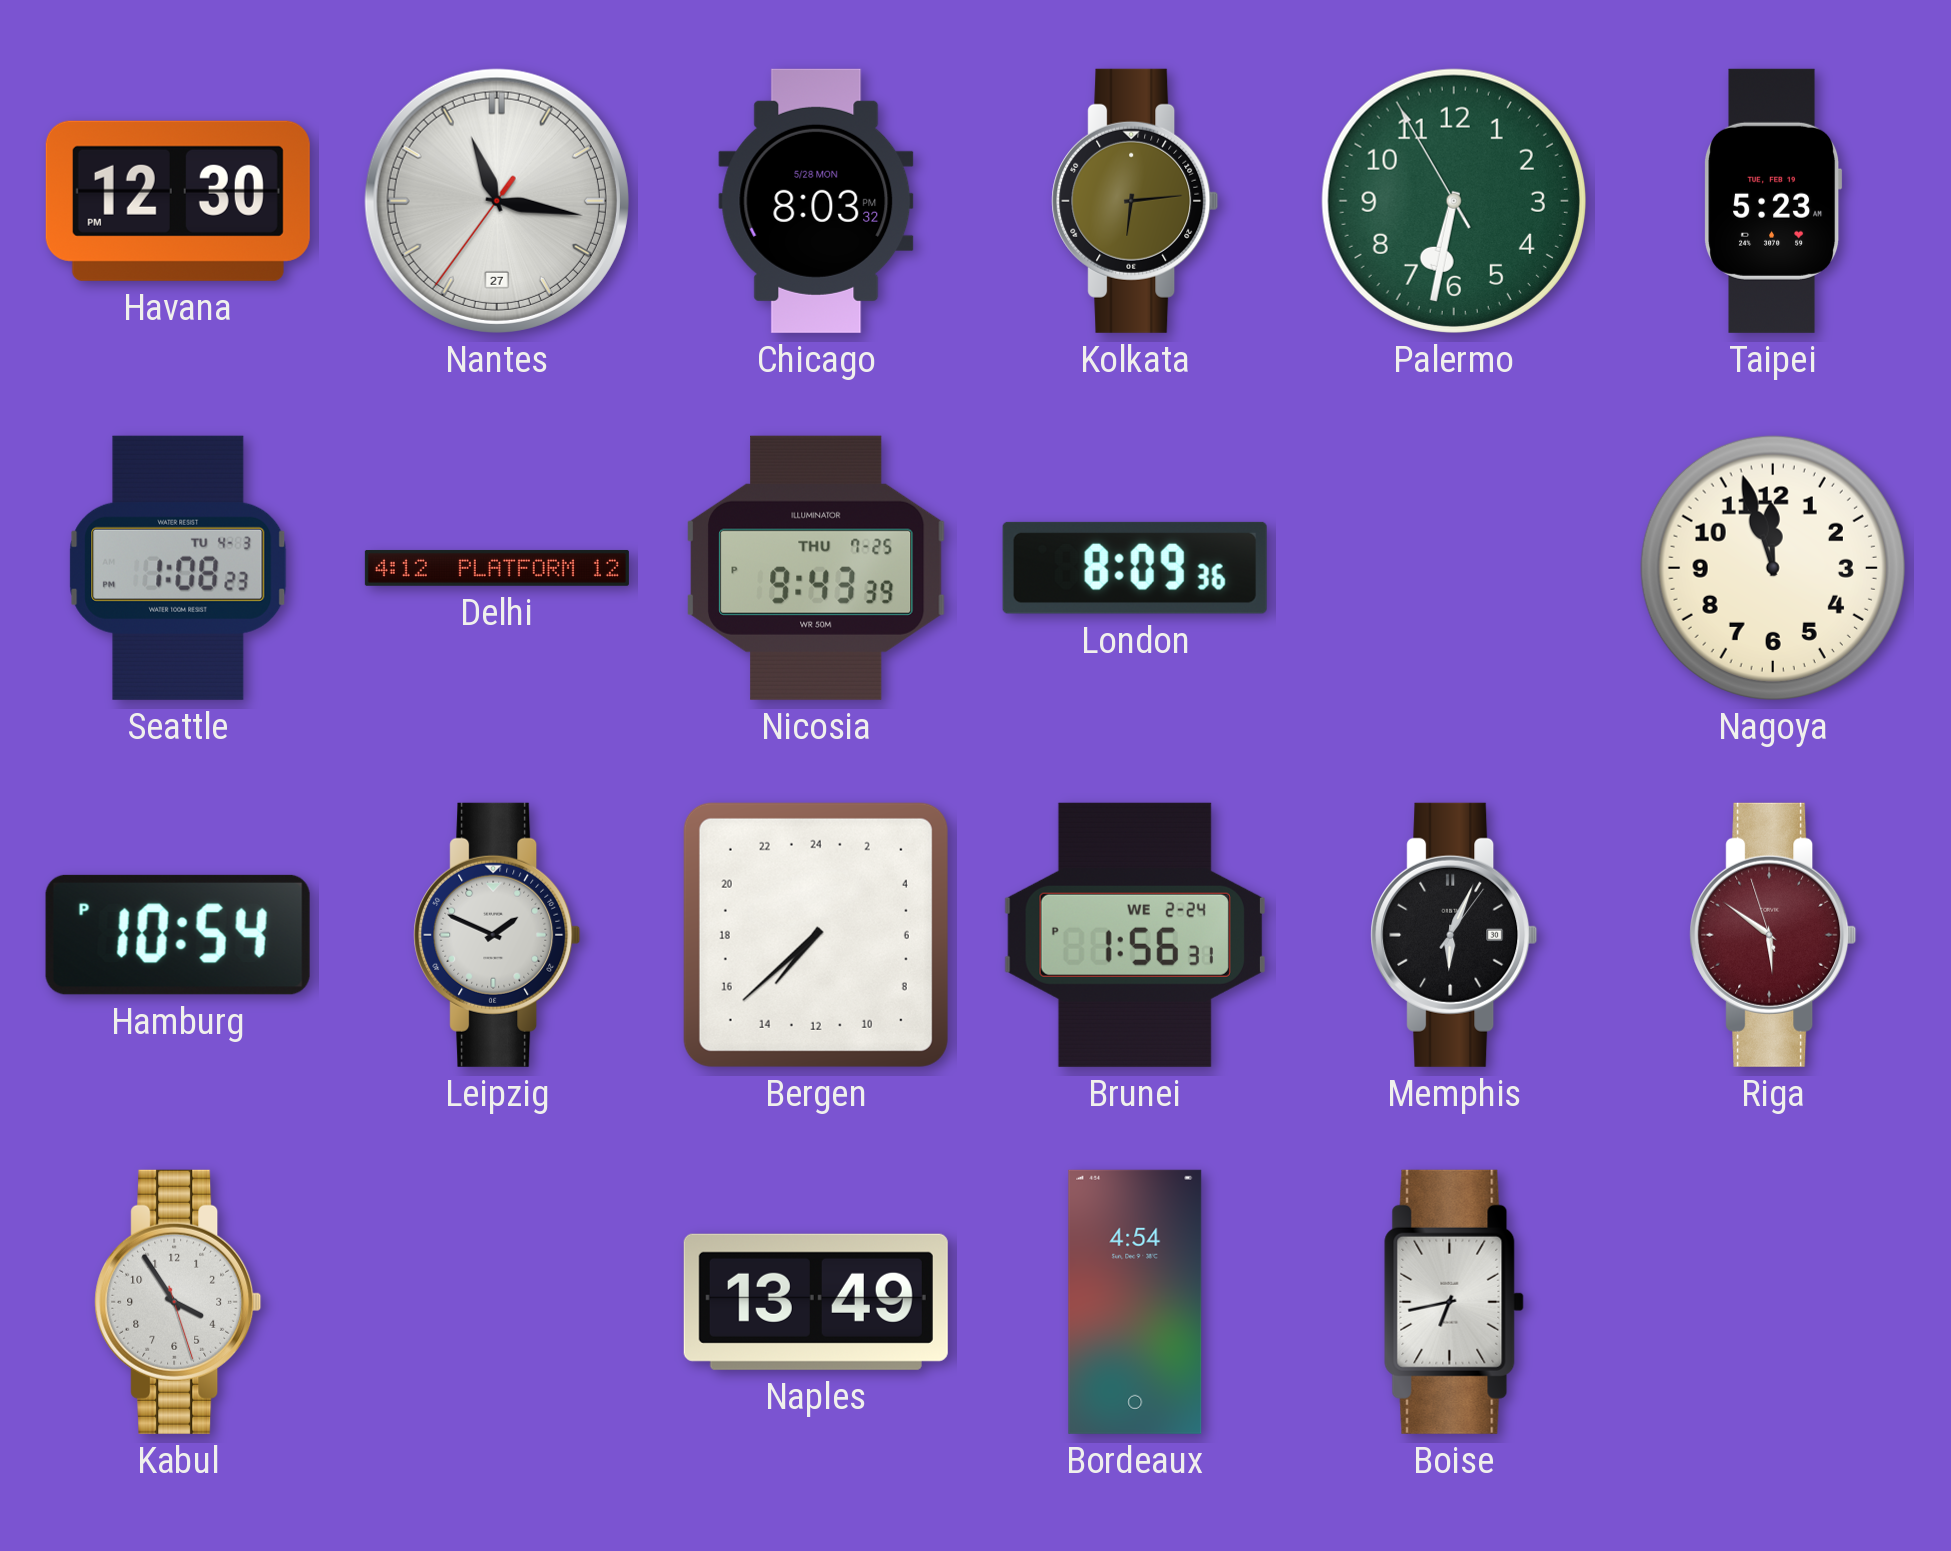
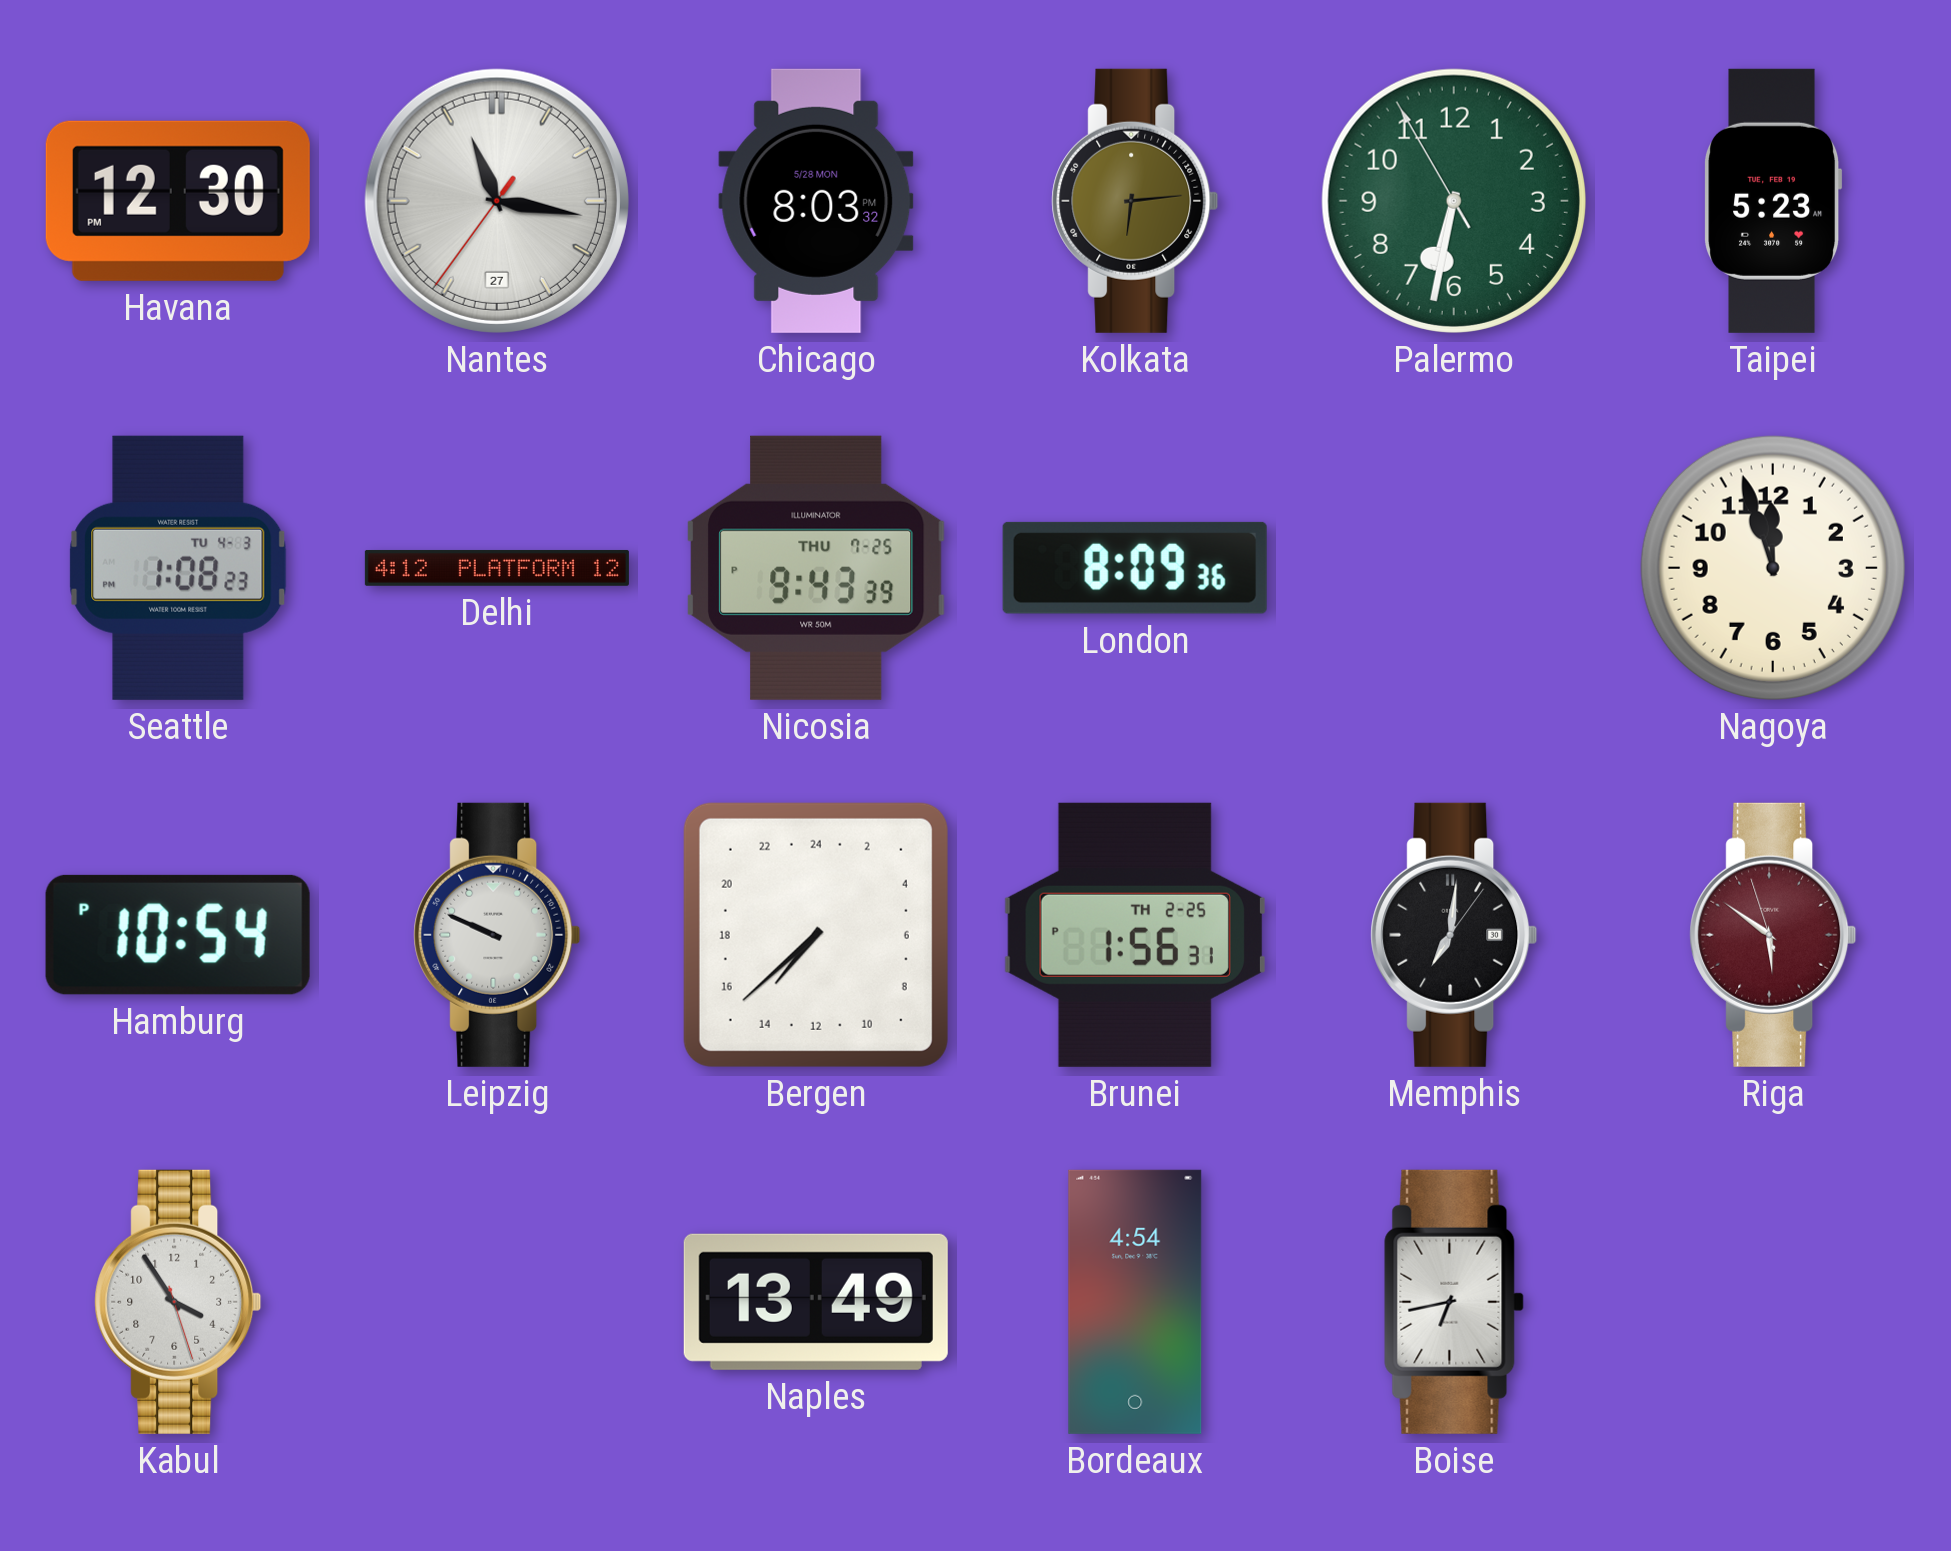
Leipzig: 1:49 -> 9:49 (497, 935)
Brunei date: WE 2-24 -> TH 2-25 (1135, 935)
Memphis: 6:04 -> 7:01 (1454, 935)
